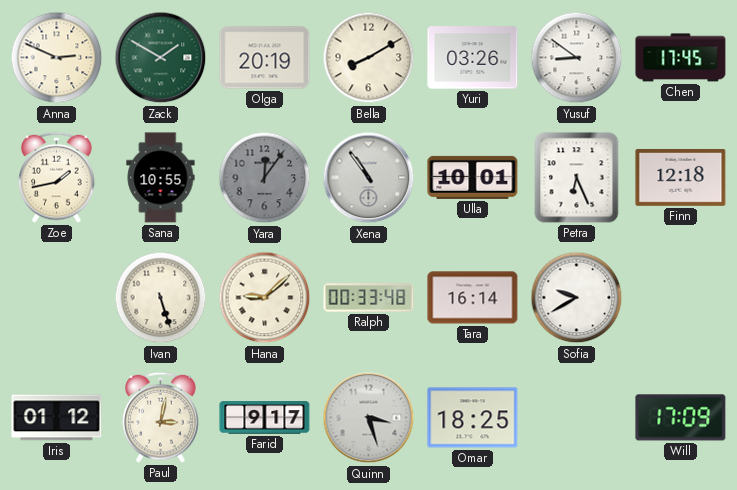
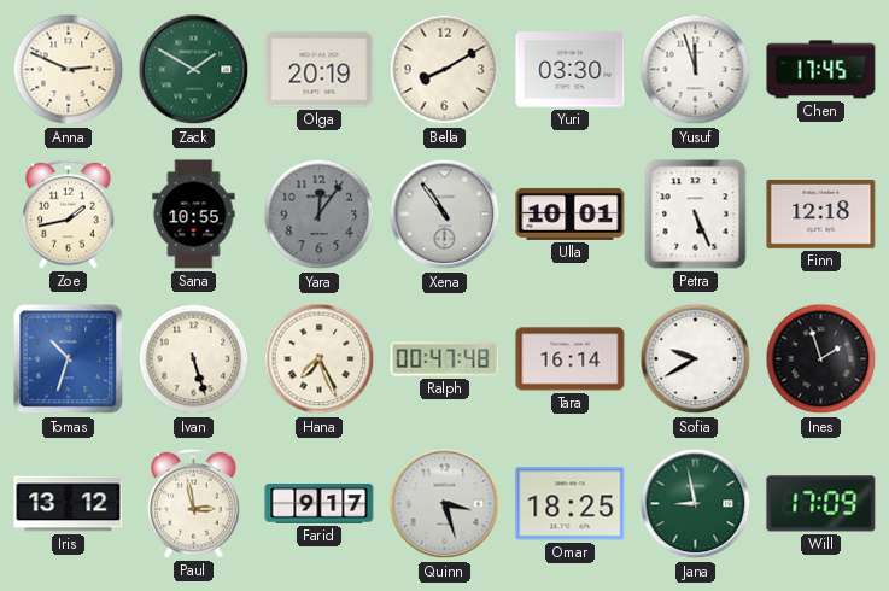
Yuri: 03:26 -> 03:30 (571, 70)
Yusuf: 8:51 -> 11:57 (696, 70)
Petra: 6:26 -> 5:26 (696, 215)
Tomas: none -> 10:33 (69, 359)
Hana: 9:08 -> 7:26 (320, 359)
Ralph: 00:33 -> 00:47 (445, 359)
Ines: none -> 1:57 (821, 359)
Iris: 01:12 -> 13:12 (69, 504)
Paul: 3:02 -> 2:58 (194, 503)
Jana: none -> 8:58 (696, 504)
